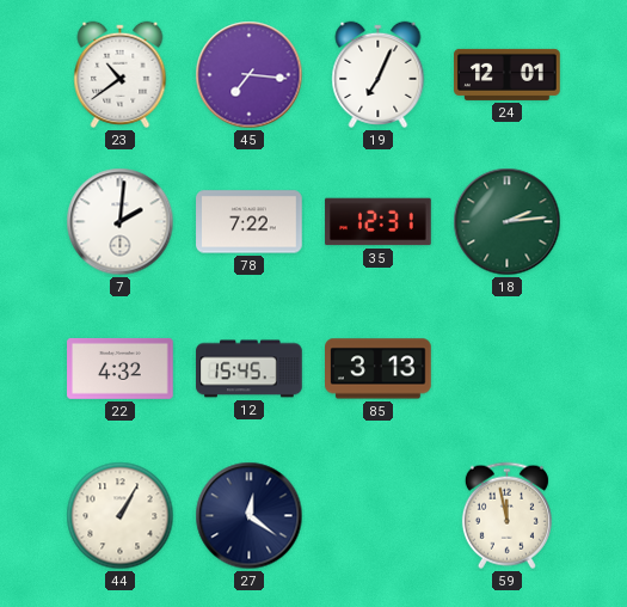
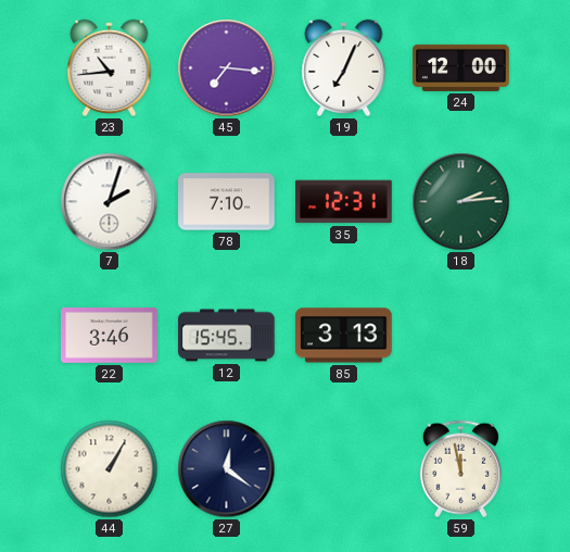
23: 10:39 -> 10:44 (110, 67)
24: 12:01 -> 12:00 (461, 67)
7: 2:01 -> 2:03 (110, 202)
78: 7:22 -> 7:10 (227, 202)
22: 4:32 -> 3:46 (110, 335)
